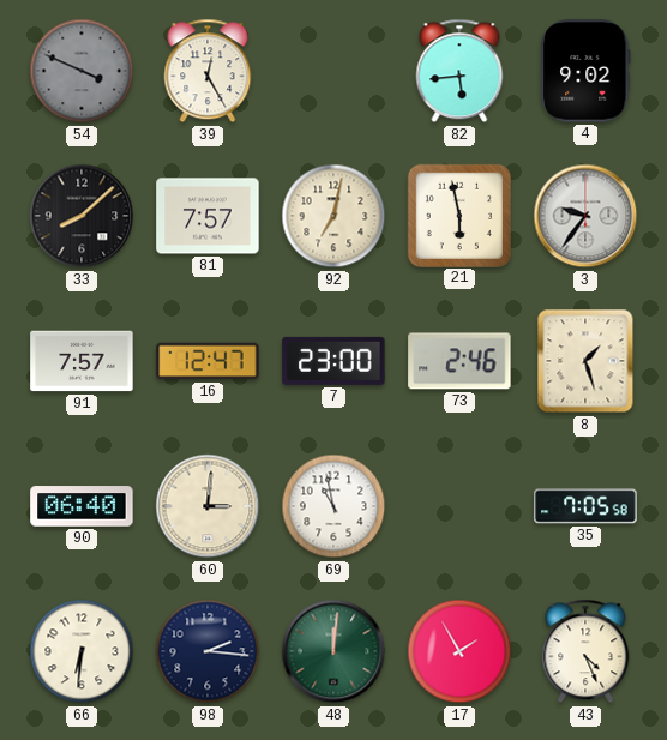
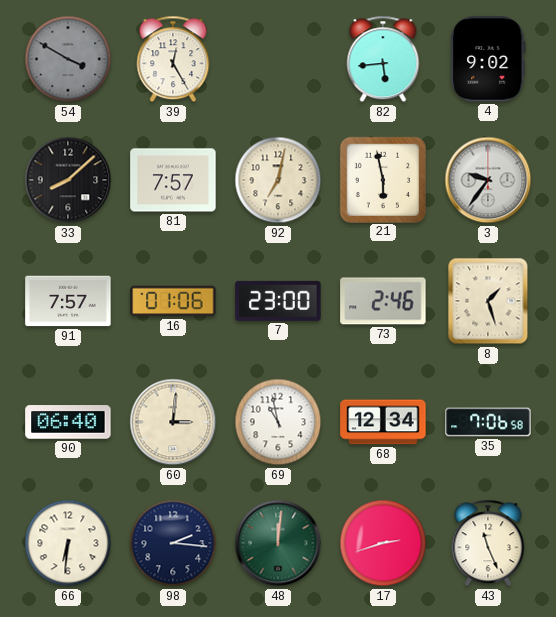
54: 3:49 -> 3:50 (68, 59)
16: 12:47 -> 01:06 (173, 301)
68: none -> 12:34 (383, 422)
35: 7:05 -> 7:06 (488, 422)
17: 1:55 -> 2:42 (383, 543)
43: 4:26 -> 11:26 (488, 543)
